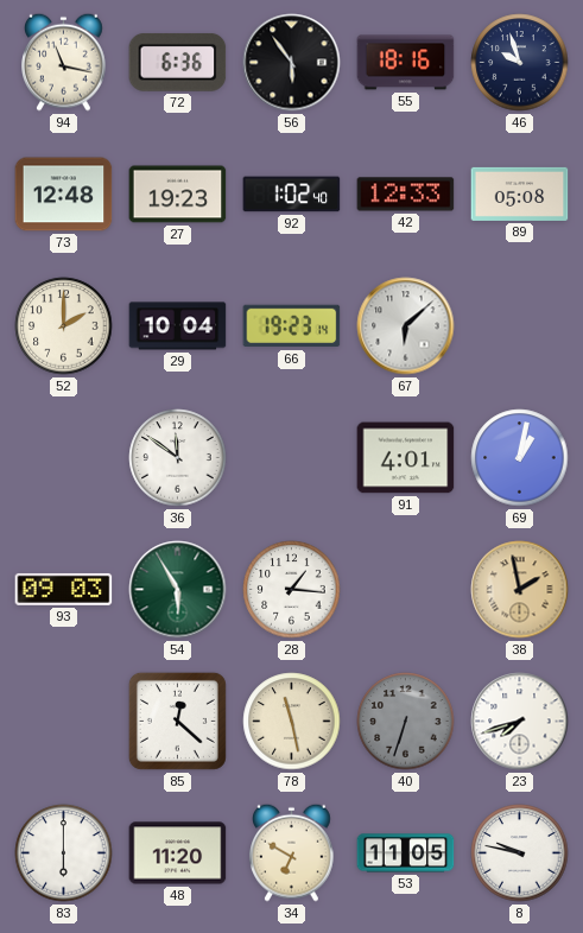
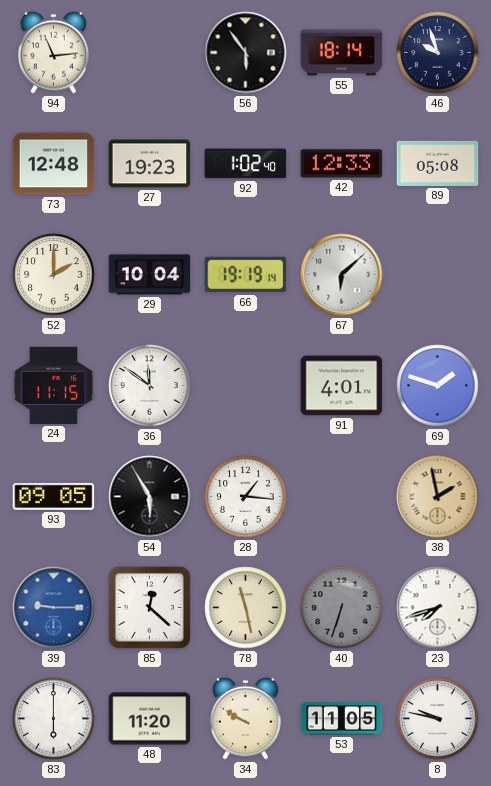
94: 11:17 -> 11:14 (54, 52)
72: 6:36 -> none (178, 62)
55: 18:16 -> 18:14 (342, 53)
66: 19:23 -> 19:19 (246, 275)
24: none -> 11:15 (54, 385)
69: 1:02 -> 1:48 (438, 386)
93: 09:03 -> 09:05 (54, 496)
54 dial: green -> black (150, 497)
39: none -> 9:15 (54, 608)
34: 6:50 -> 9:50 (246, 718)
